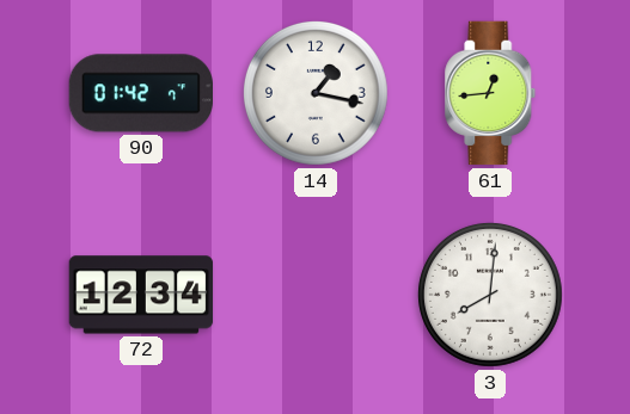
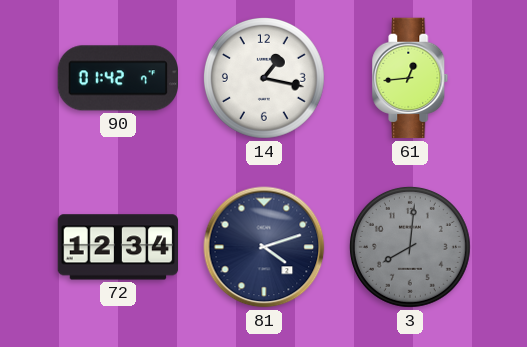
81: none -> 4:12 (264, 247)
3 dial: white -> grey (410, 247)
